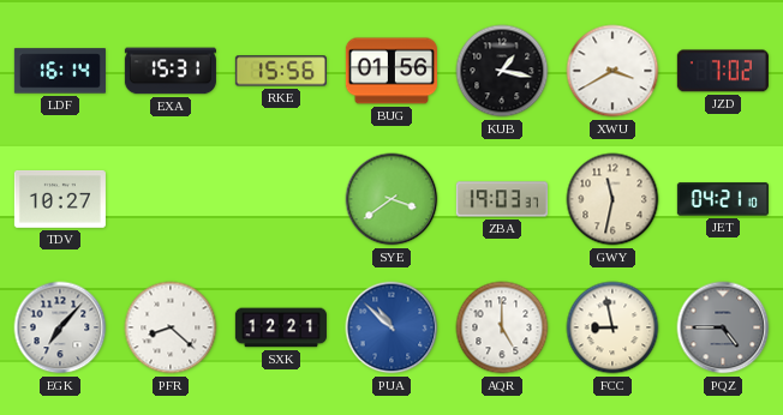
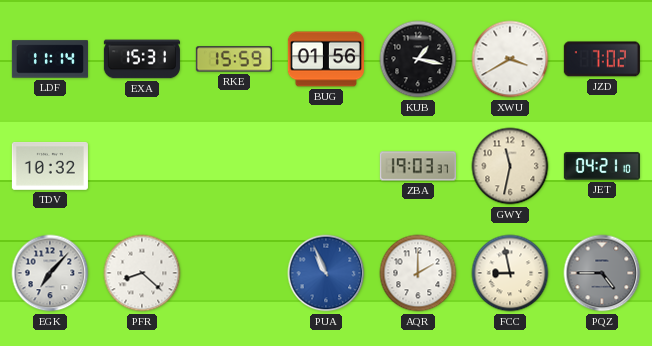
LDF: 16:14 -> 11:14 (50, 59)
RKE: 15:56 -> 15:59 (234, 59)
TDV: 10:27 -> 10:32 (50, 166)
SYE: 3:39 -> none (391, 199)
SXK: 12:21 -> none (281, 327)
PUA: 10:52 -> 10:56 (326, 273)
AQR: 5:00 -> 2:00 (418, 273)
